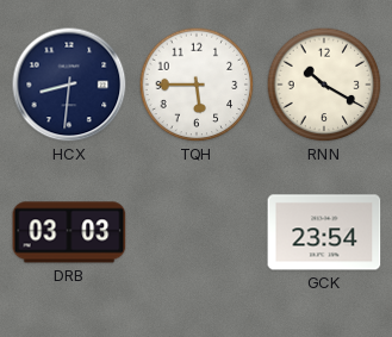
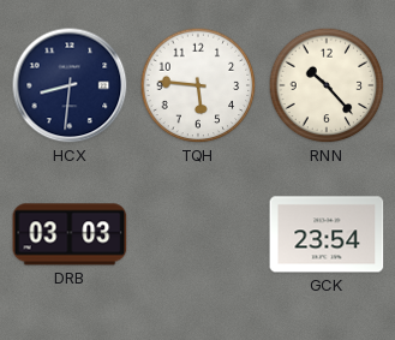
TQH: 5:45 -> 5:46 (198, 85)
RNN: 10:20 -> 10:23 (327, 85)
